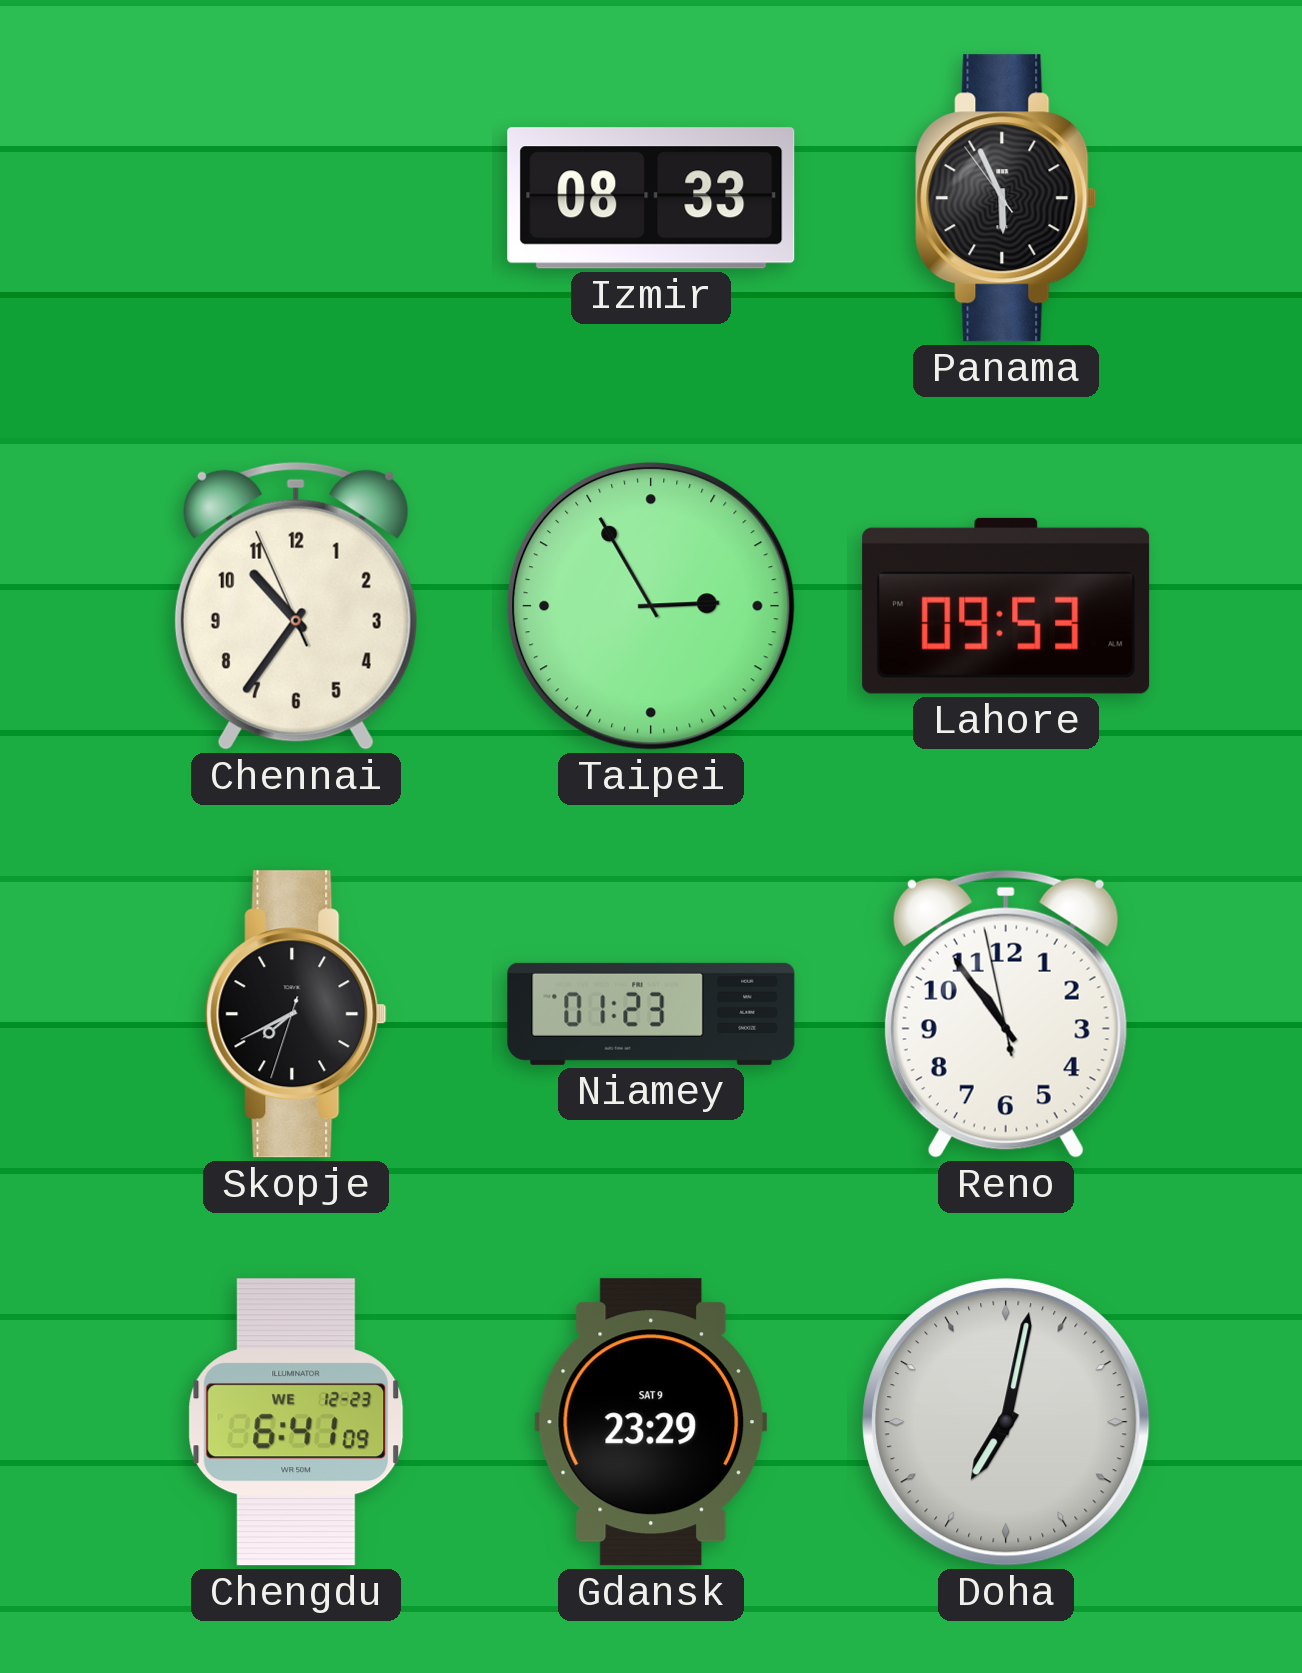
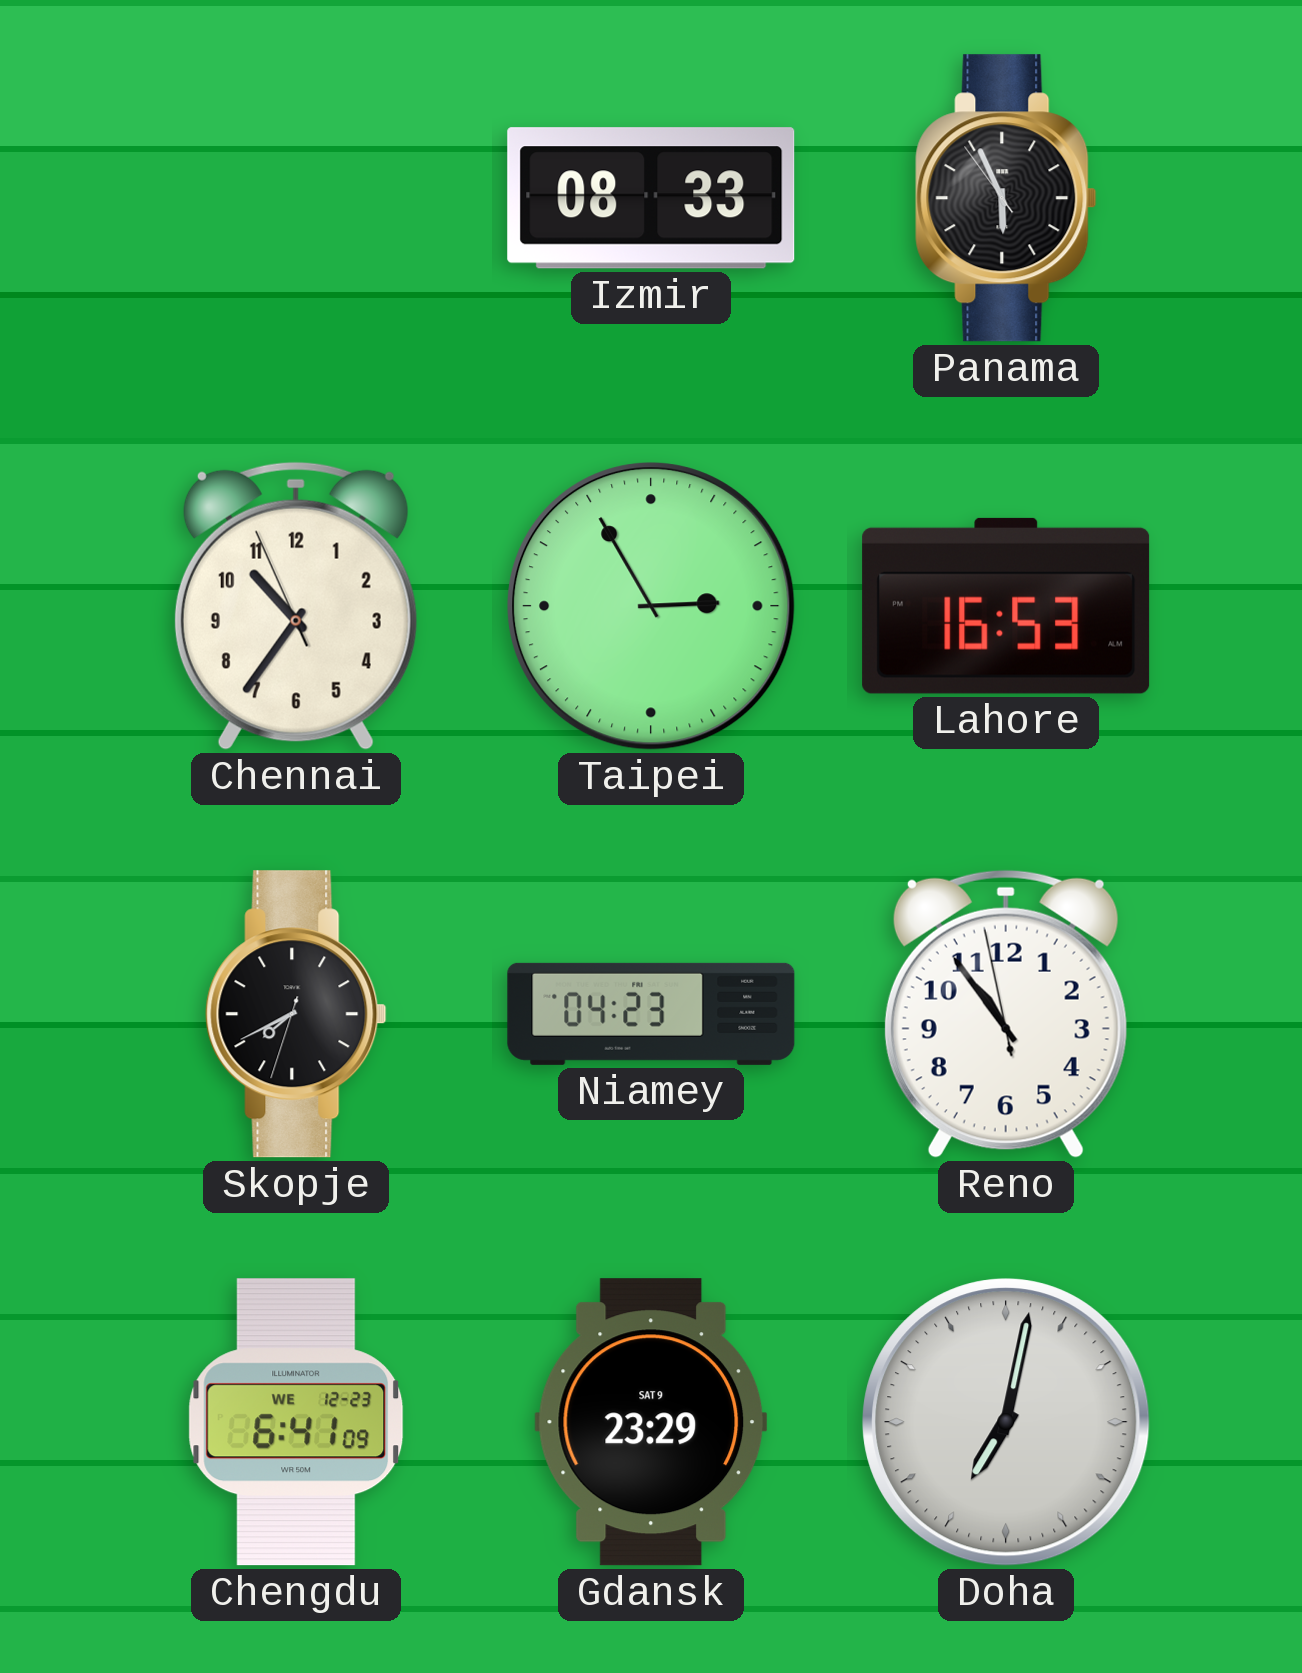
Lahore: 09:53 -> 16:53 (1006, 606)
Niamey: 01:23 -> 04:23 (651, 1014)
